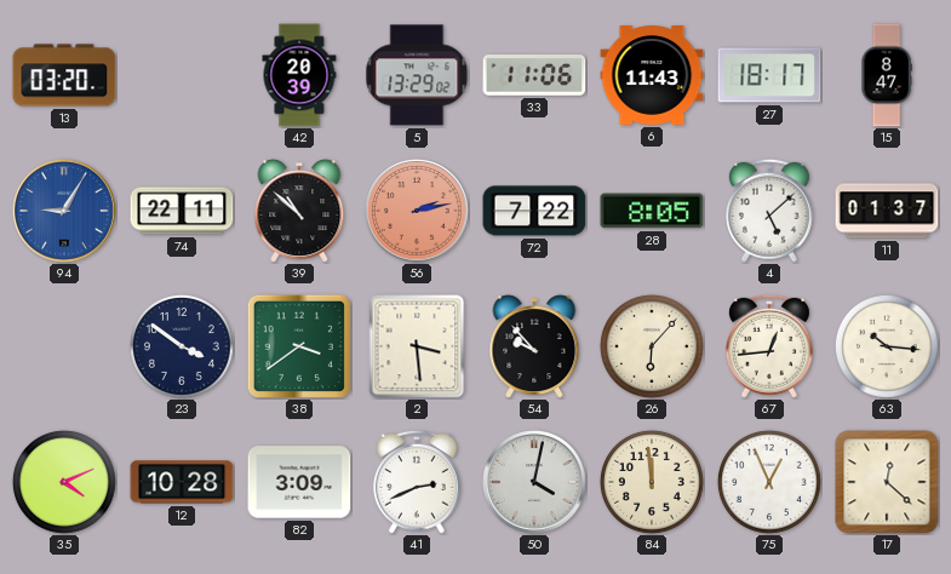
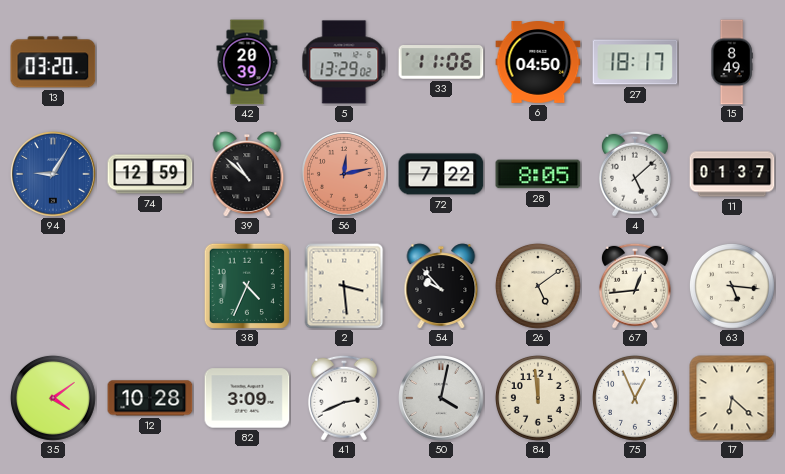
6: 11:43 -> 04:50 (538, 62)
15: 8:47 -> 8:49 (732, 62)
74: 22:11 -> 12:59 (150, 174)
56: 2:13 -> 12:13 (345, 175)
23: 3:51 -> none (182, 346)
38: 3:39 -> 4:34 (247, 286)
26: 6:07 -> 5:09 (538, 286)
63: 10:16 -> 5:16 (732, 286)
35: 4:11 -> 4:09 (53, 398)
17: 12:22 -> 6:22 (732, 398)
